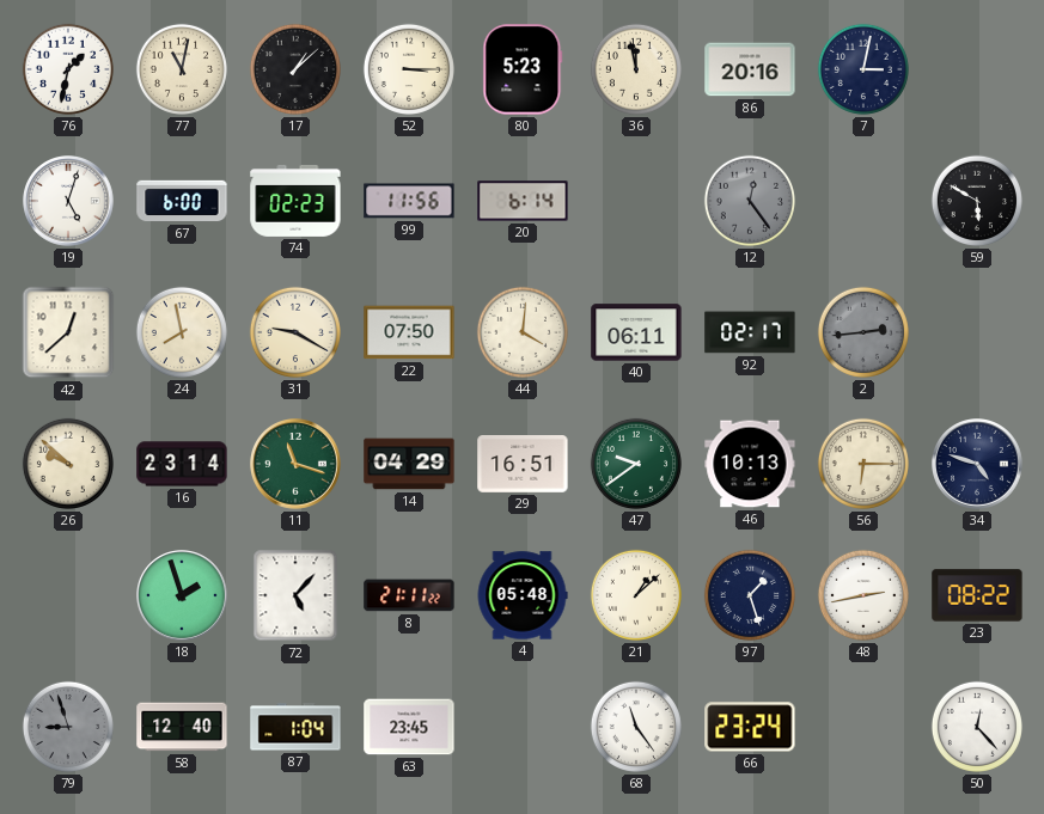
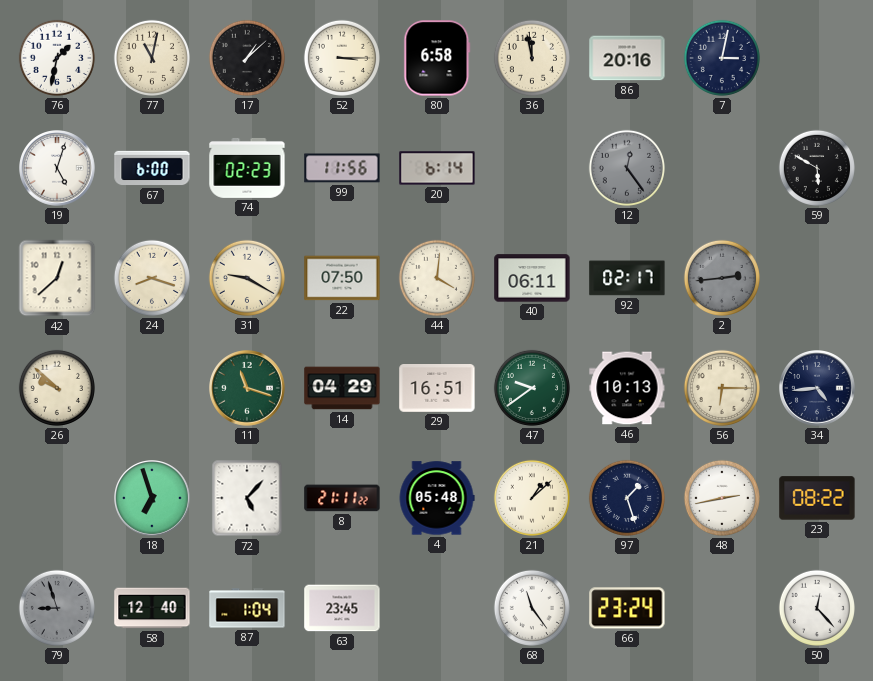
80: 5:23 -> 6:58 (437, 58)
24: 7:58 -> 8:18 (152, 278)
16: 23:14 -> none (182, 464)
34: 4:48 -> 4:44 (818, 389)
18: 1:57 -> 6:57 (153, 499)
